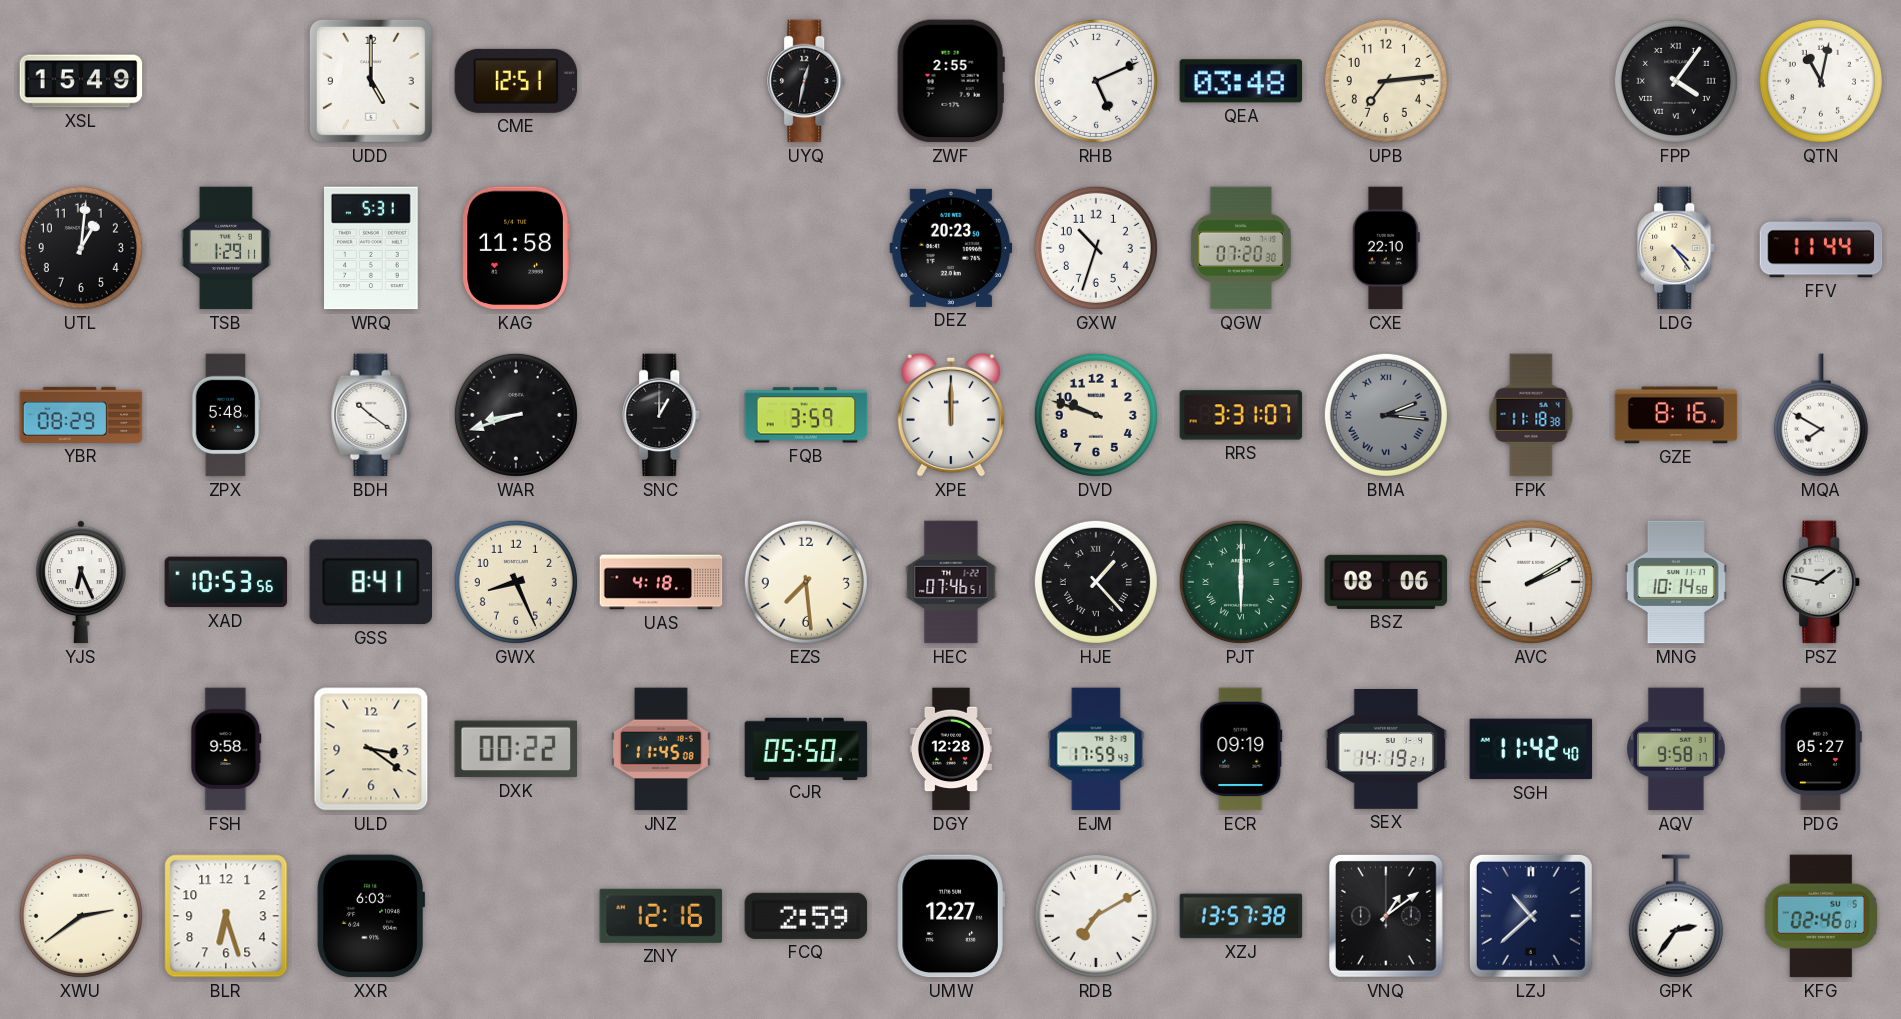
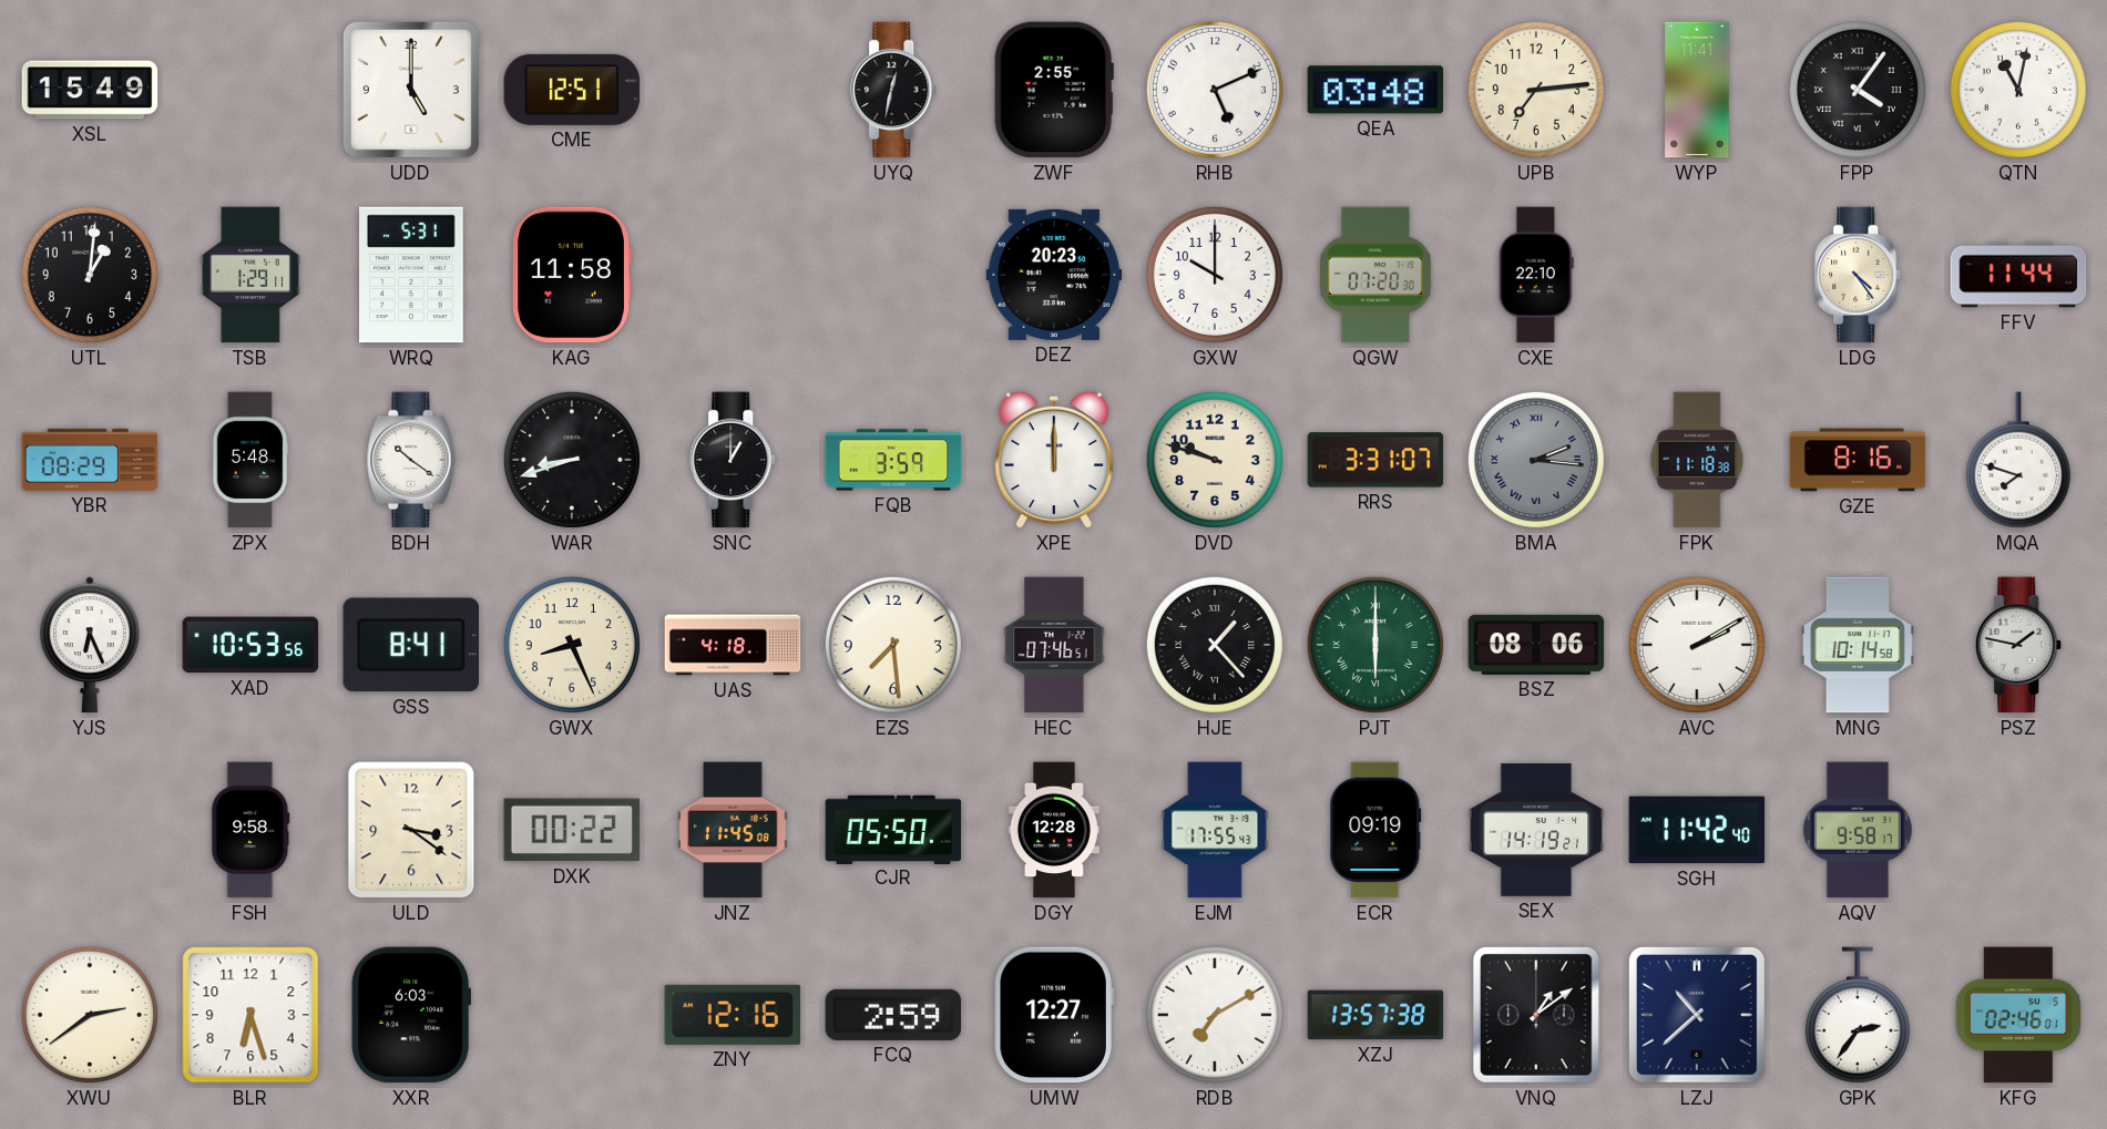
WYP: none -> 11:41 (1697, 90)
GXW: 10:33 -> 10:00 (1215, 275)
MQA: 7:50 -> 7:48 (2018, 460)
EJM: 17:59 -> 17:55 (1215, 830)
PDG: 05:27 -> none (1821, 749)
